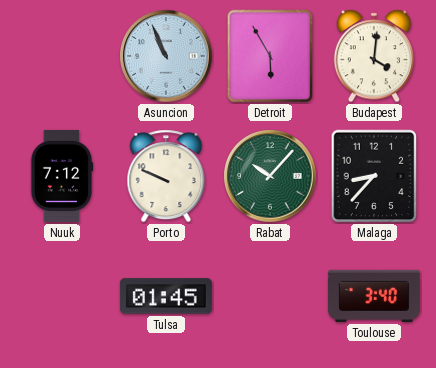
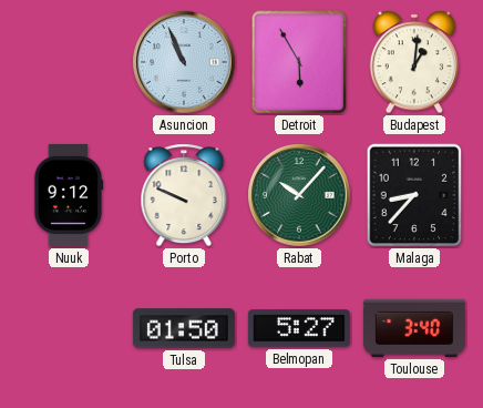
Budapest: 4:01 -> 1:01 (413, 62)
Nuuk: 7:12 -> 9:12 (69, 195)
Tulsa: 01:45 -> 01:50 (184, 328)
Belmopan: none -> 5:27 (299, 328)
